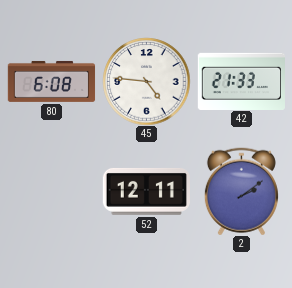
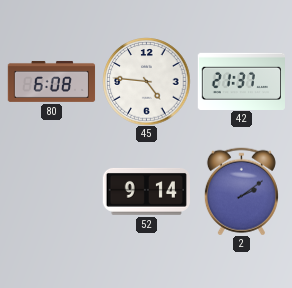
42: 21:33 -> 21:37 (241, 81)
52: 12:11 -> 9:14 (146, 191)
